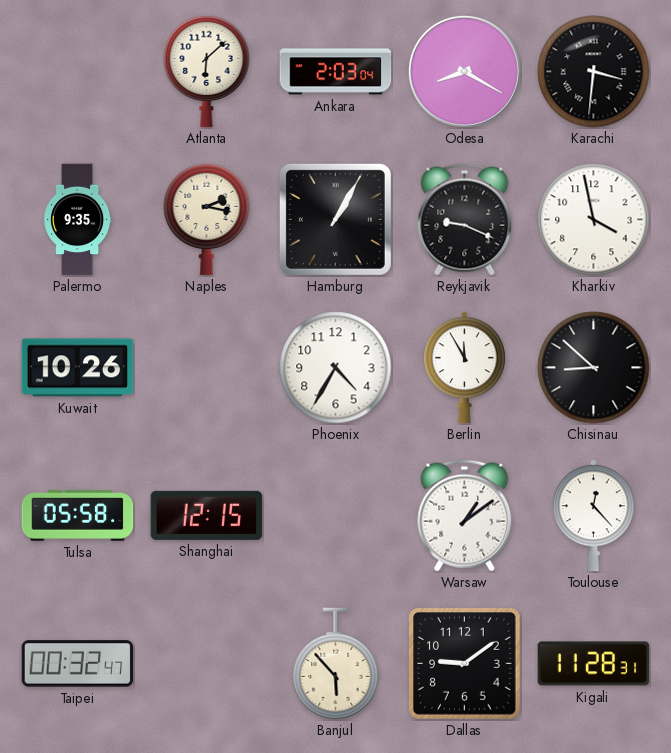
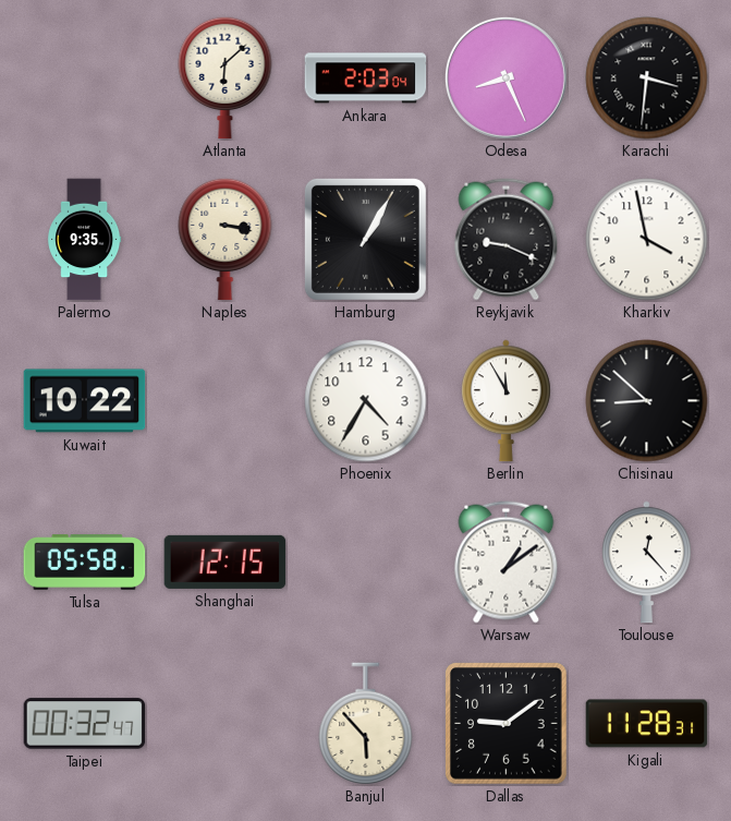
Odesa: 8:20 -> 8:26 (505, 77)
Naples: 2:17 -> 3:17 (226, 239)
Kuwait: 10:26 -> 10:22 (85, 401)
